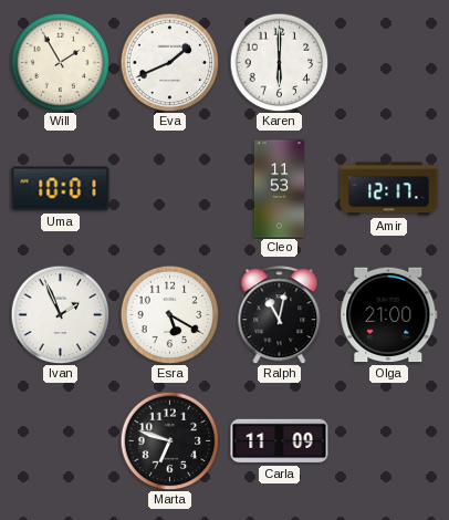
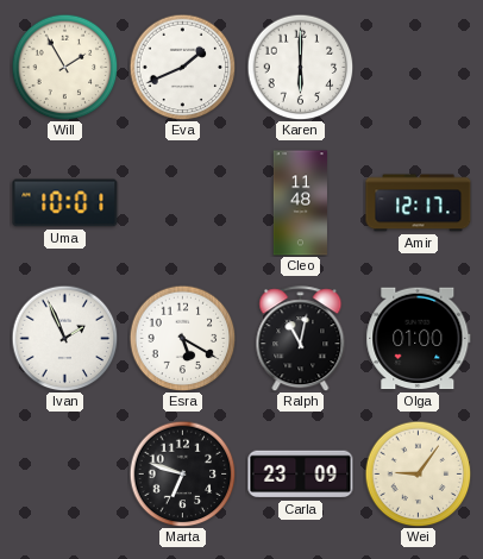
Cleo: 11:53 -> 11:48 (300, 203)
Olga: 21:00 -> 01:00 (419, 339)
Carla: 11:09 -> 23:09 (301, 475)
Wei: none -> 9:06 (418, 473)
